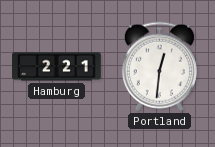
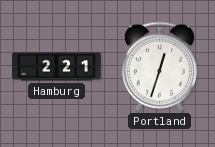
Portland: 12:31 -> 12:33 (159, 67)
